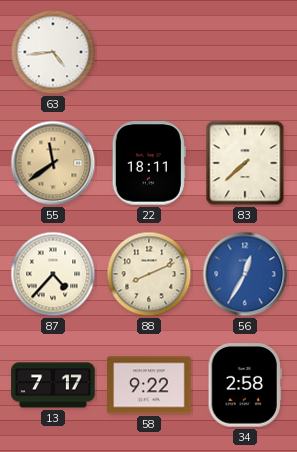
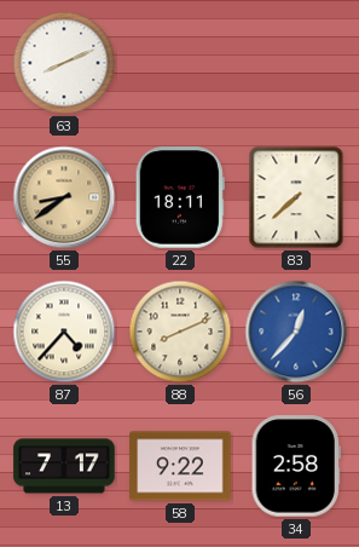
63: 4:44 -> 8:11 (64, 63)
55: 11:39 -> 8:39 (64, 197)
56: 12:35 -> 12:37 (296, 332)
